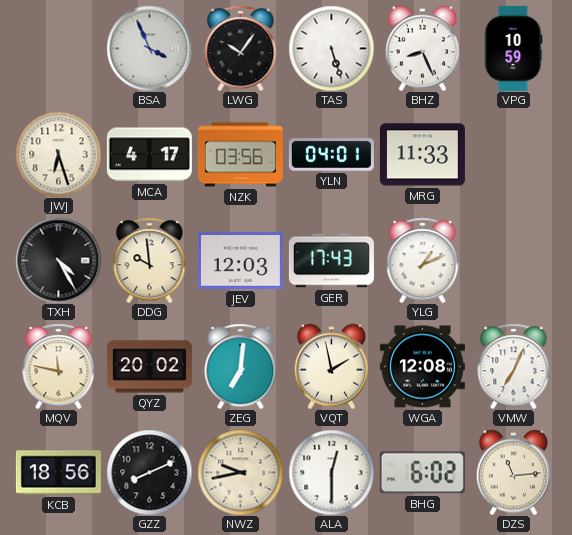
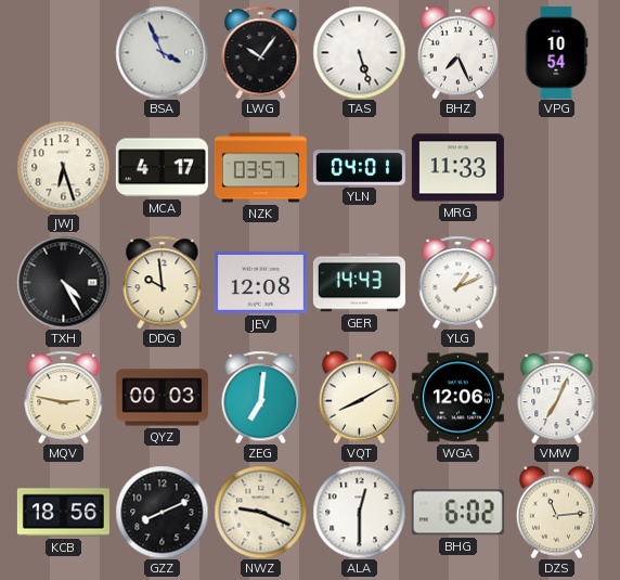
BHZ: 8:26 -> 7:26 (457, 52)
VPG: 10:59 -> 10:54 (556, 52)
NZK: 03:56 -> 03:57 (260, 168)
JEV: 12:03 -> 12:08 (260, 282)
GER: 17:43 -> 14:43 (359, 283)
MQV: 11:47 -> 2:47 (64, 397)
QYZ: 20:02 -> 00:03 (162, 398)
VQT: 1:58 -> 8:10 (359, 397)
WGA: 12:08 -> 12:06 (457, 398)
NWZ: 9:43 -> 9:19 (260, 512)
